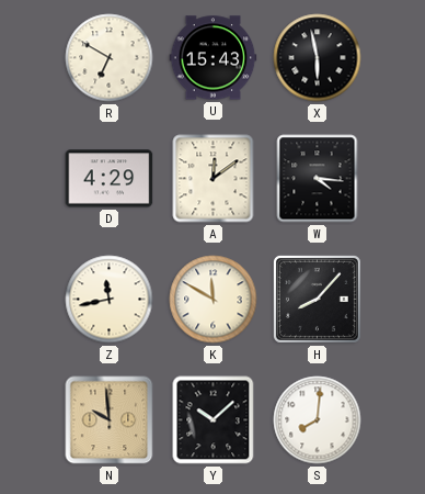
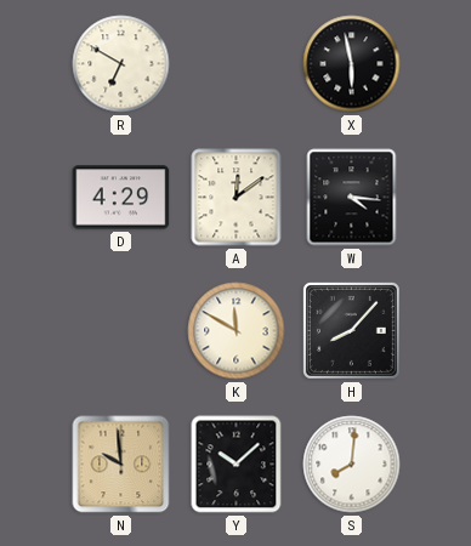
U: 15:43 -> none (214, 58)
Z: 11:43 -> none (110, 300)
